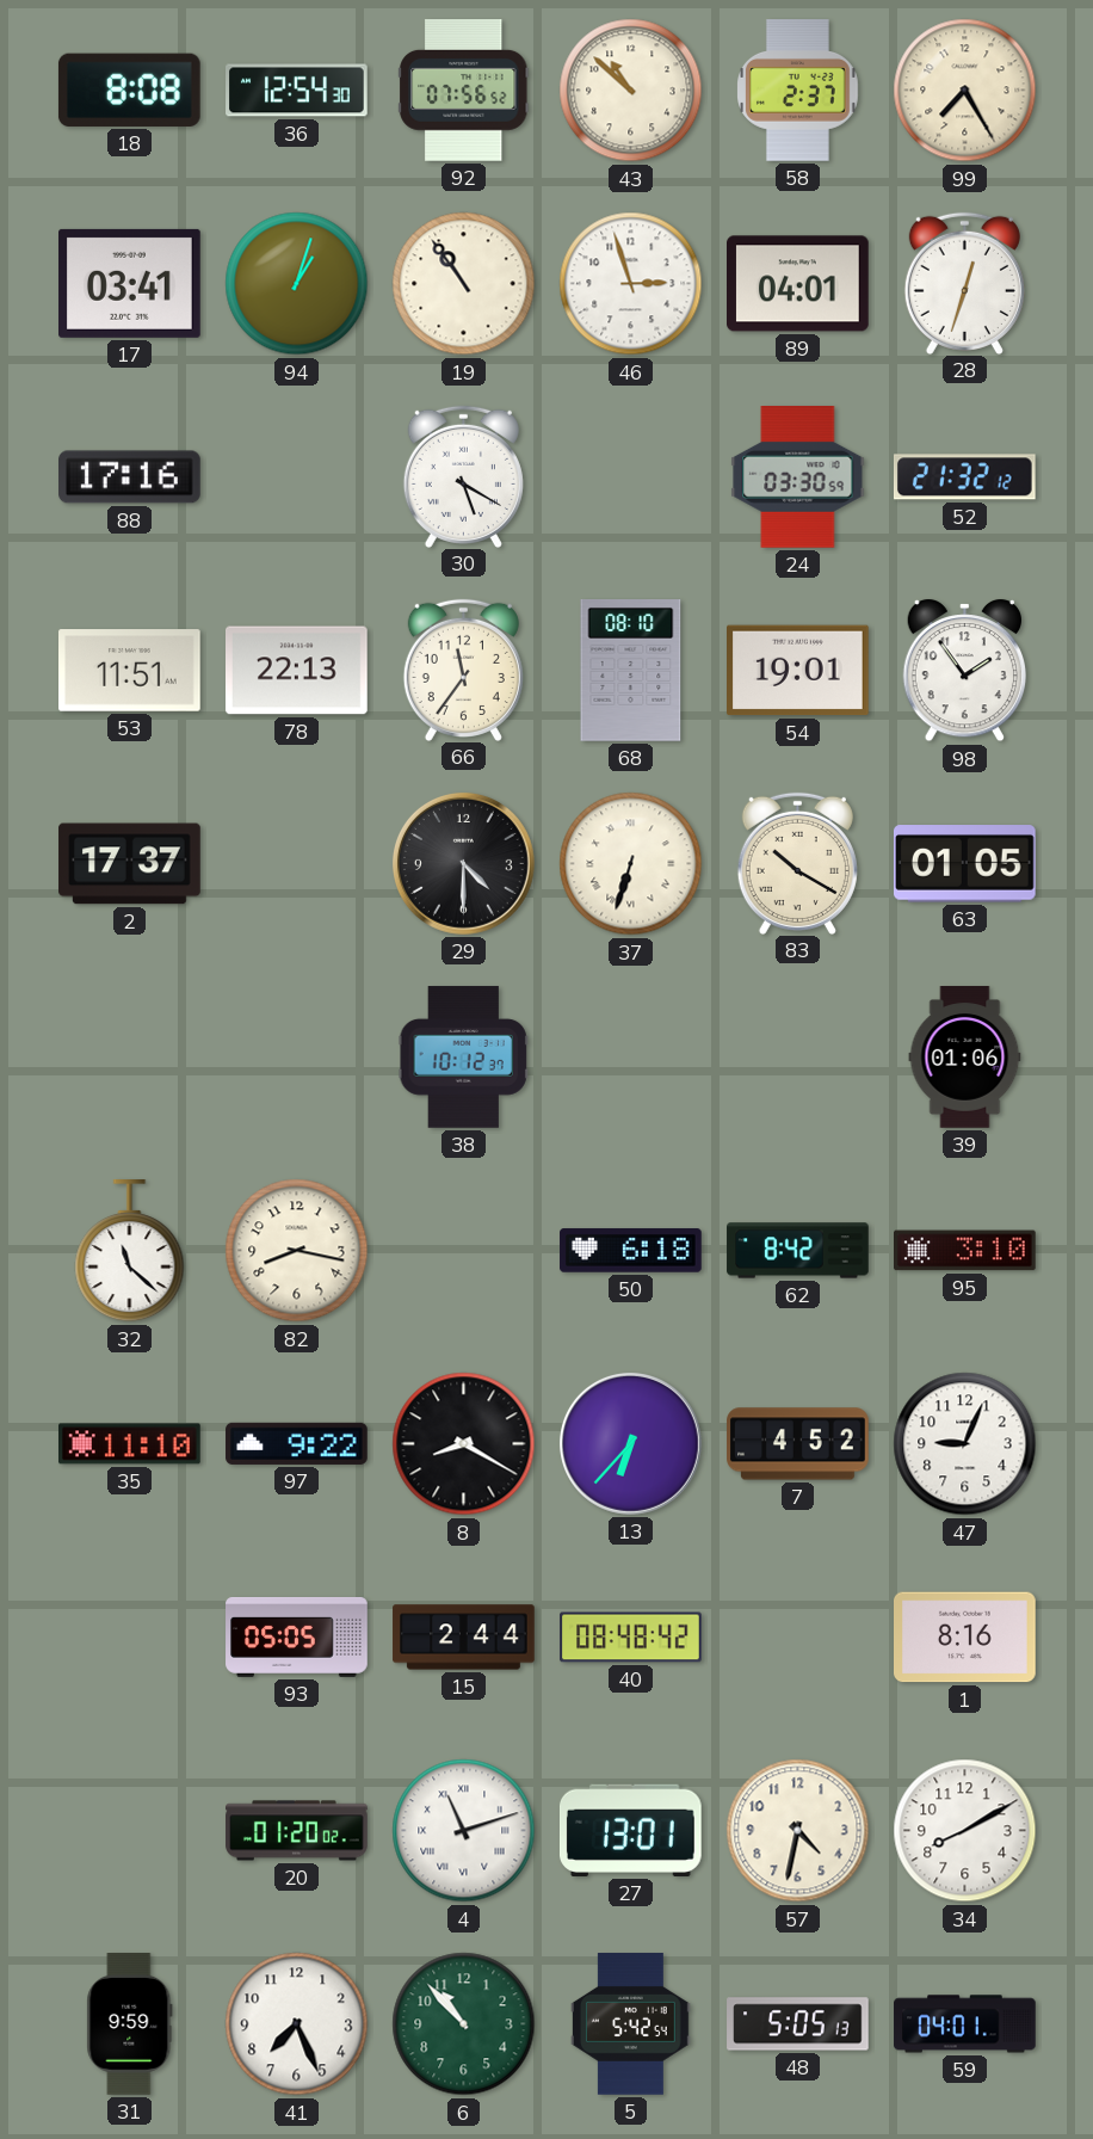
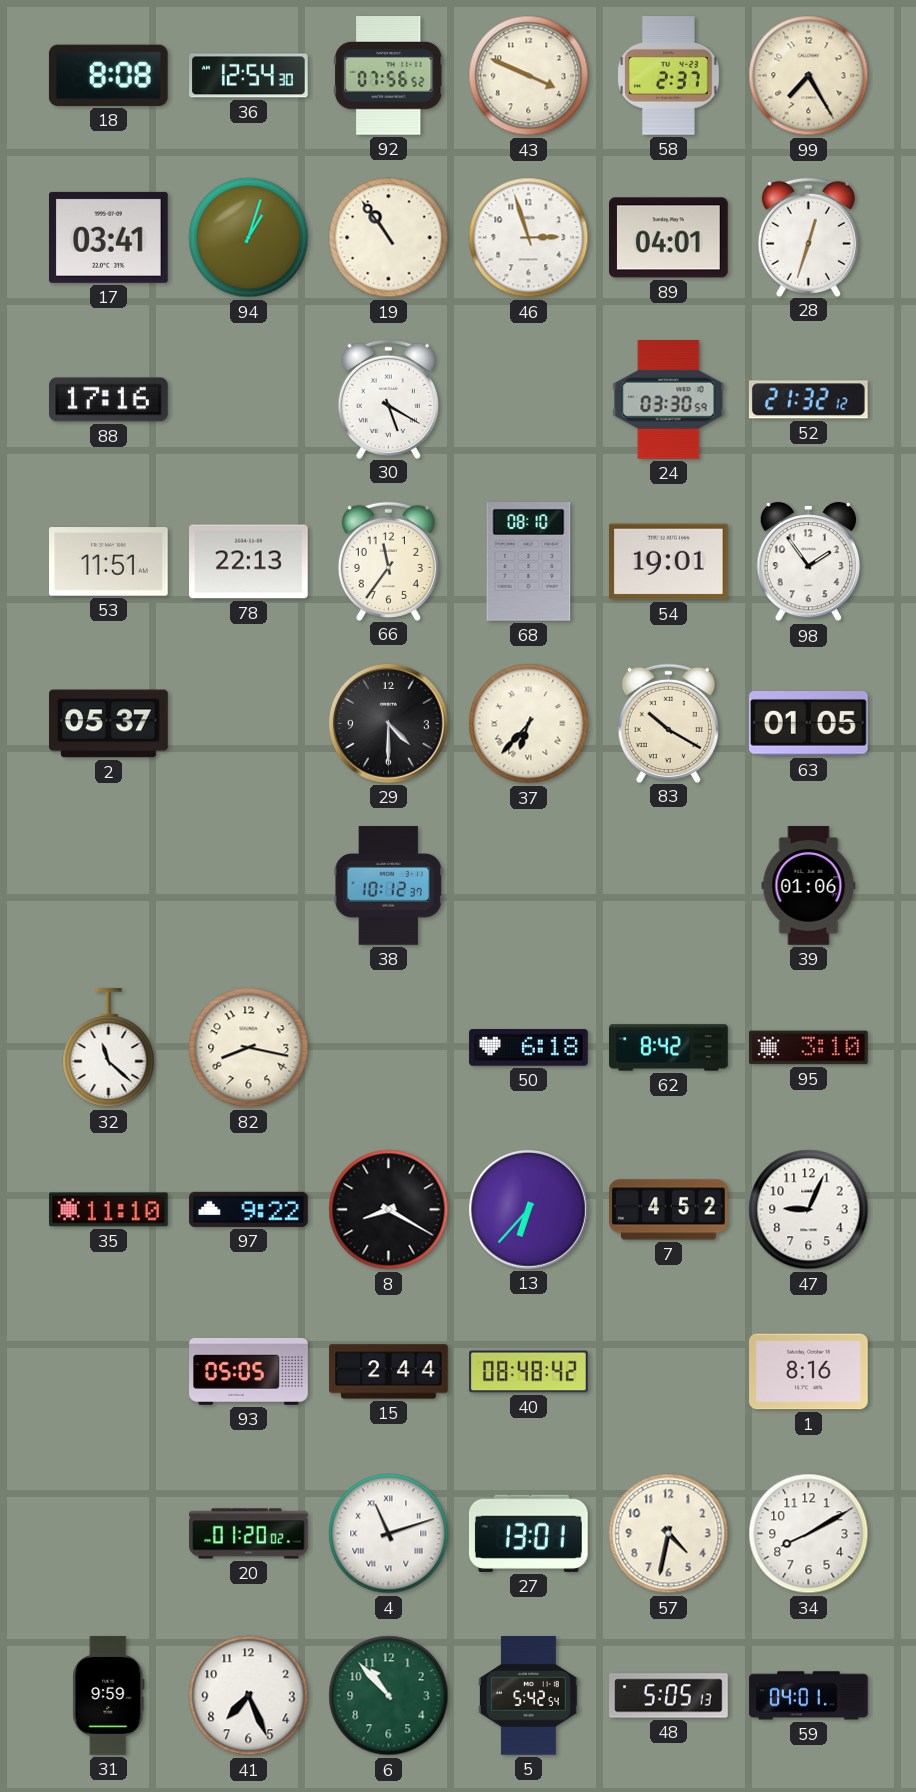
43: 10:52 -> 3:49 (529, 76)
2: 17:37 -> 05:37 (109, 724)
37: 6:33 -> 6:37 (529, 724)
